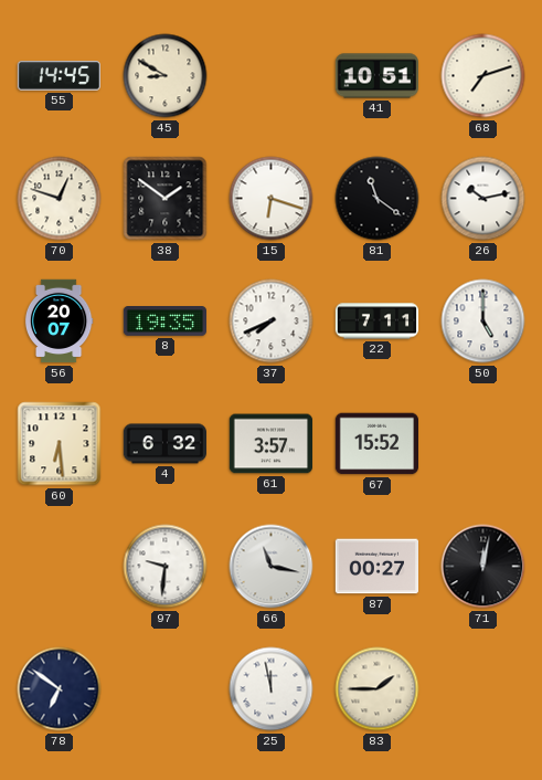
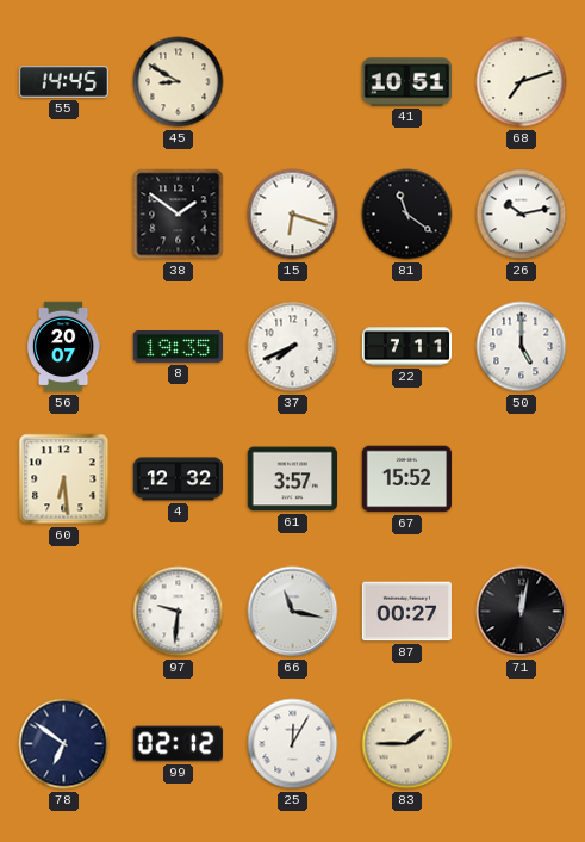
70: 12:48 -> none (60, 199)
4: 6:32 -> 12:32 (178, 479)
99: none -> 02:12 (178, 744)
25: 11:58 -> 12:05 (293, 744)
